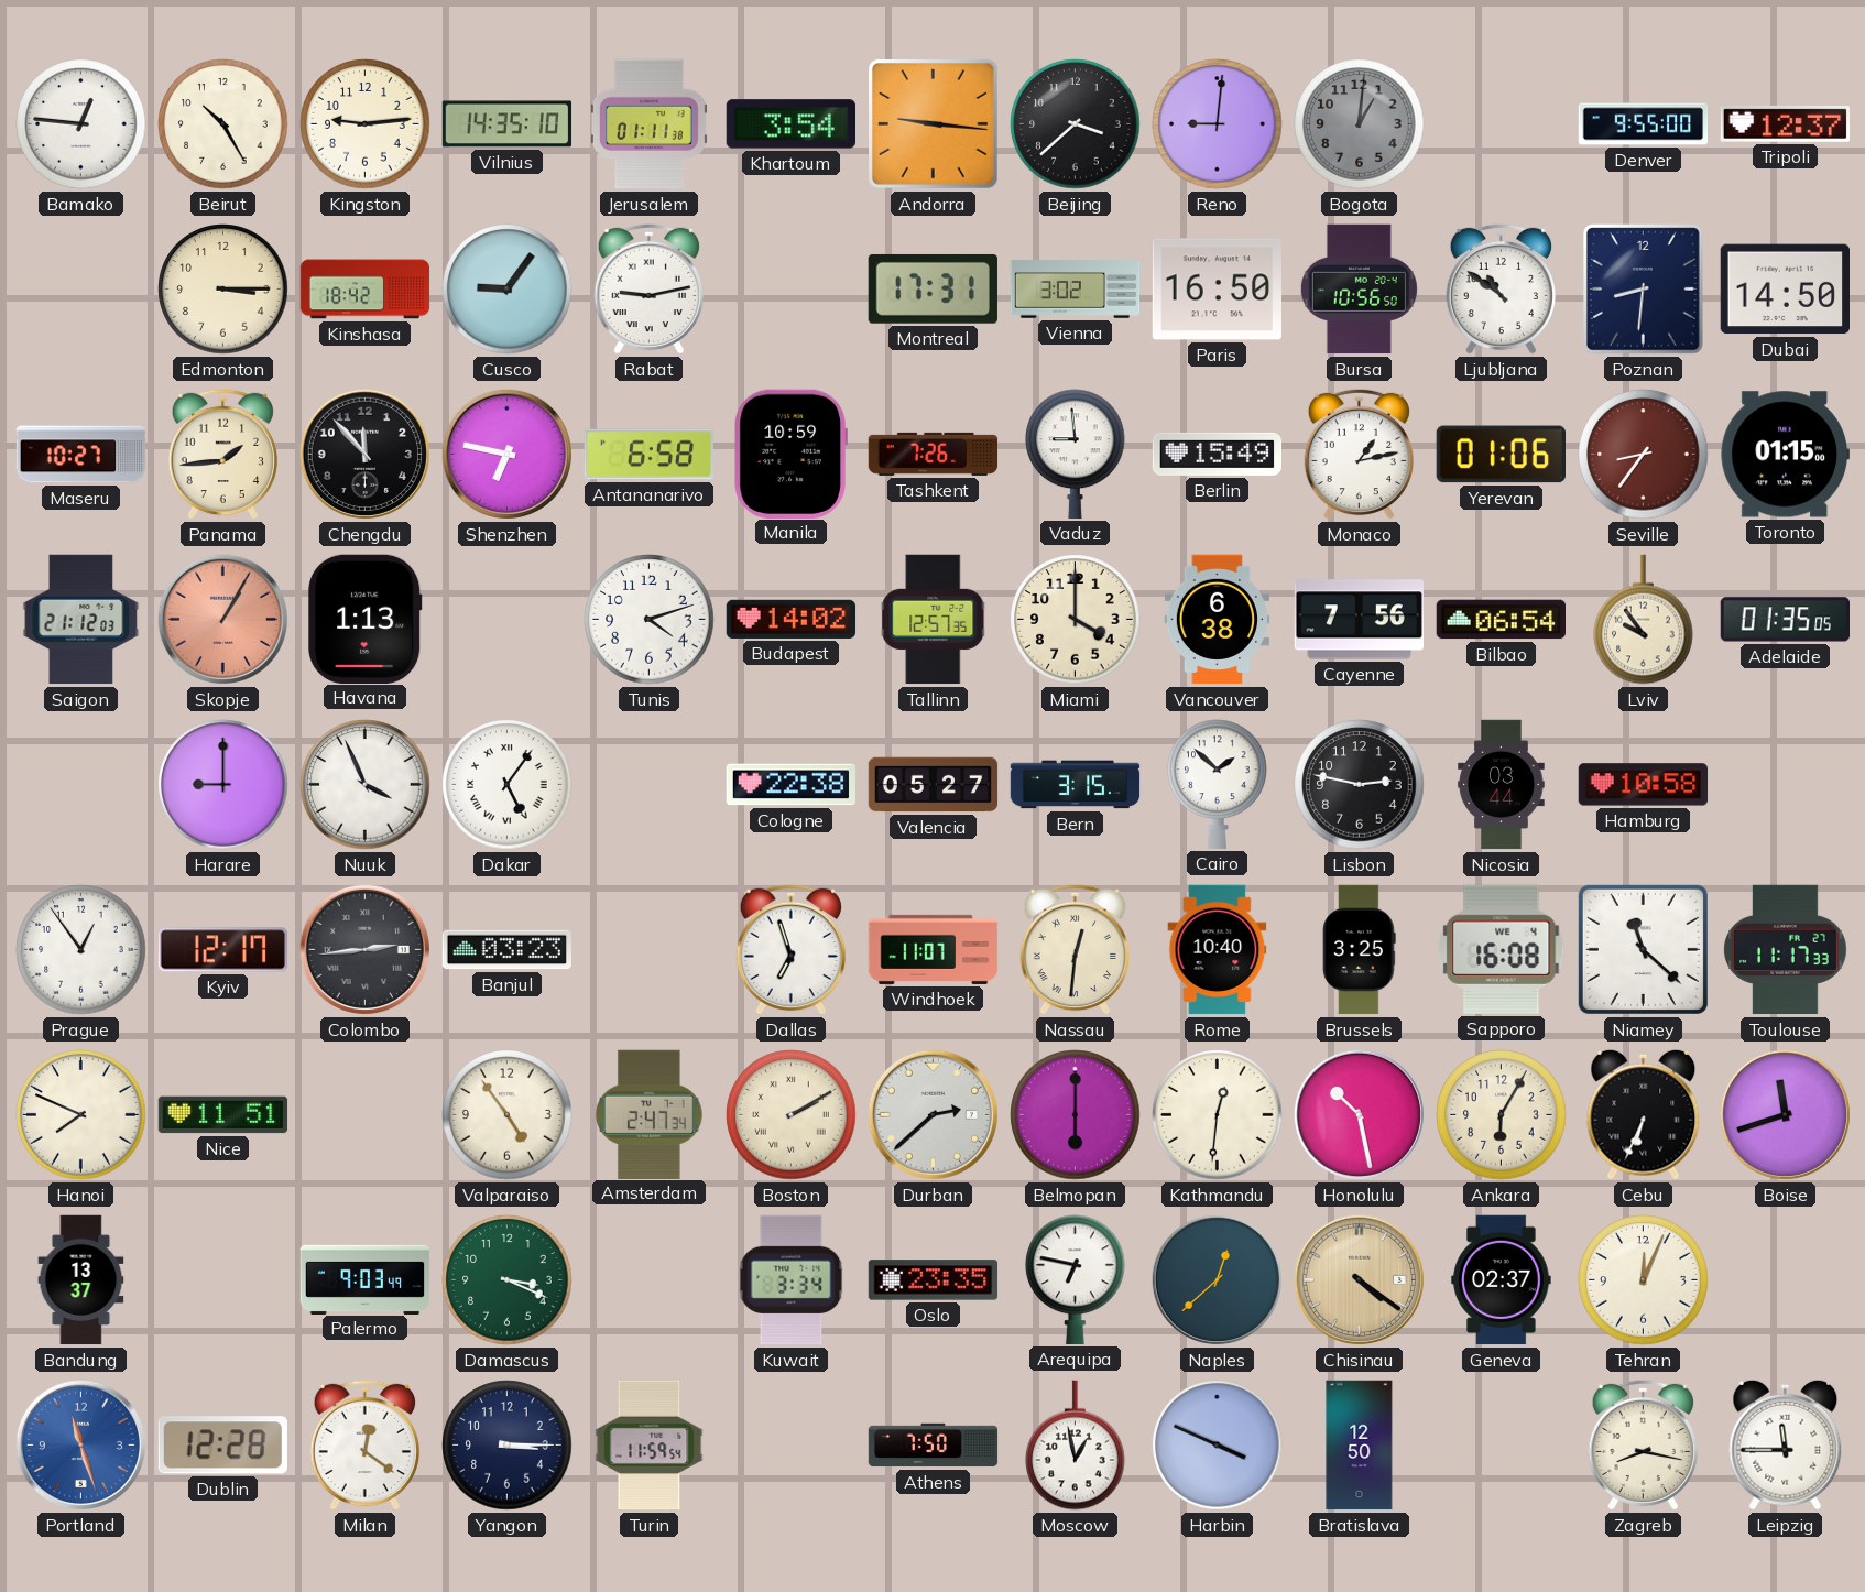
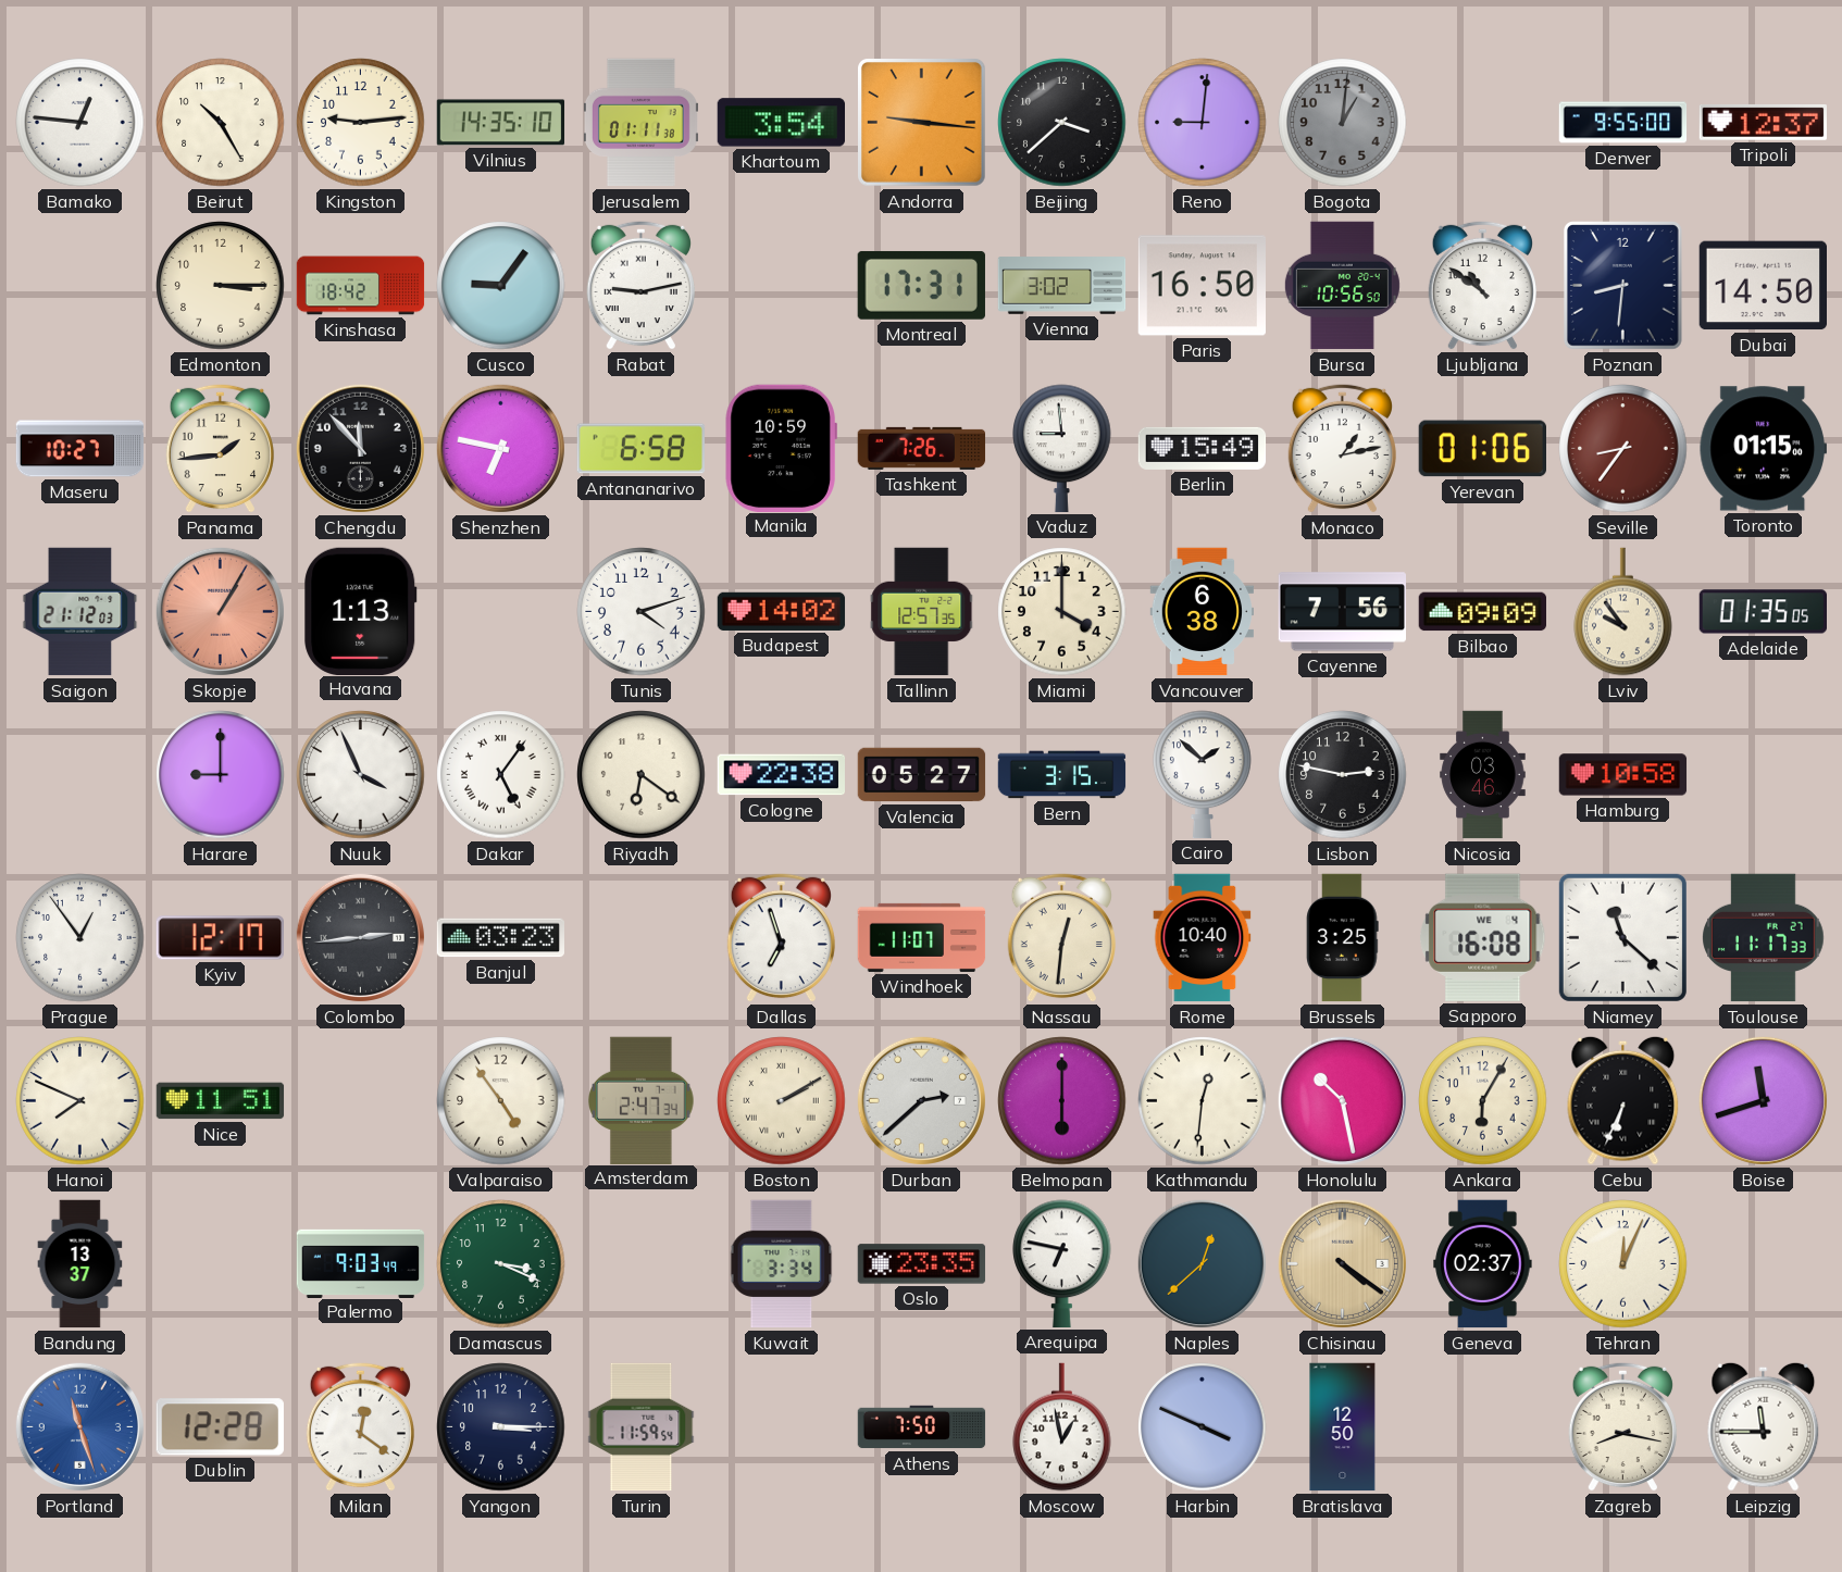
Bilbao: 06:54 -> 09:09 (1482, 612)
Riyadh: none -> 6:21 (642, 775)
Nicosia: 03:44 -> 03:46 (1483, 775)
